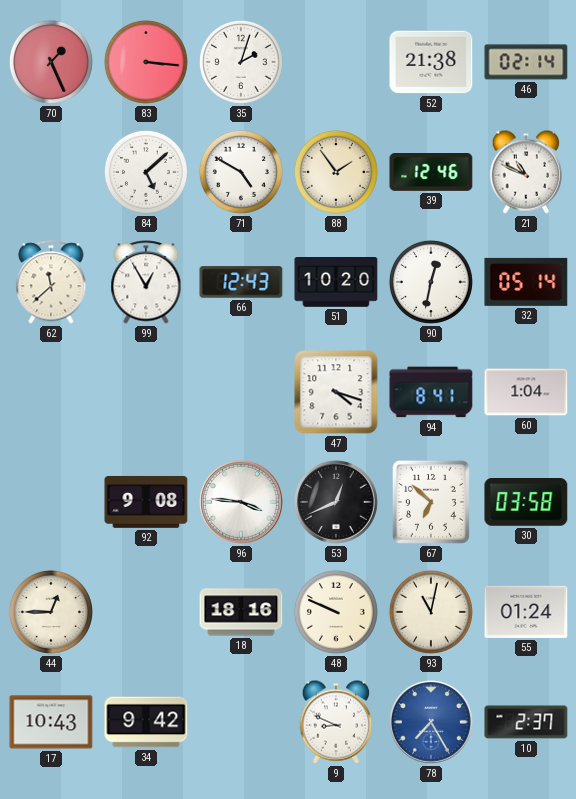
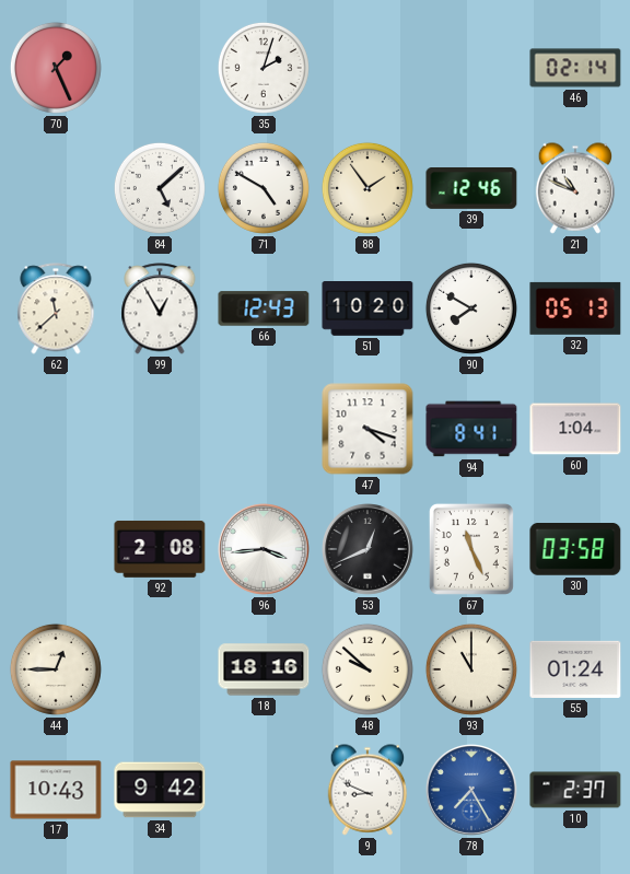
83: 3:16 -> none (146, 62)
52: 21:38 -> none (431, 62)
90: 12:32 -> 7:50 (471, 308)
32: 05:14 -> 05:13 (575, 308)
92: 9:08 -> 2:08 (160, 549)
96: 3:46 -> 3:44 (265, 550)
67: 6:52 -> 11:26 (471, 549)
48: 9:49 -> 9:52 (367, 669)
93: 11:02 -> 11:00 (471, 669)
